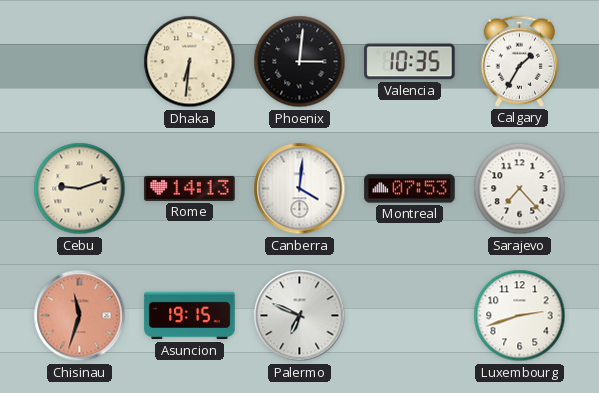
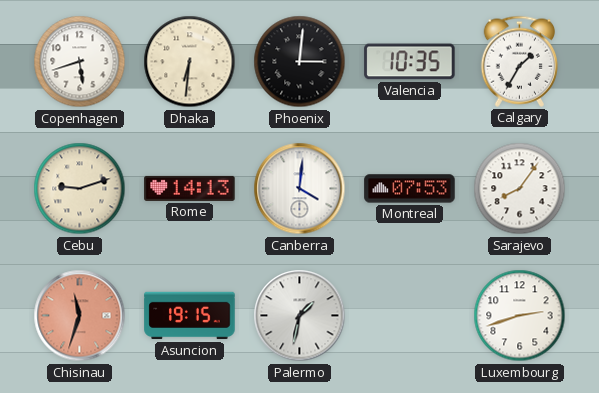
Copenhagen: none -> 5:42 (80, 62)
Sarajevo: 7:23 -> 8:06 (520, 189)
Palermo: 6:49 -> 1:32 (300, 316)
